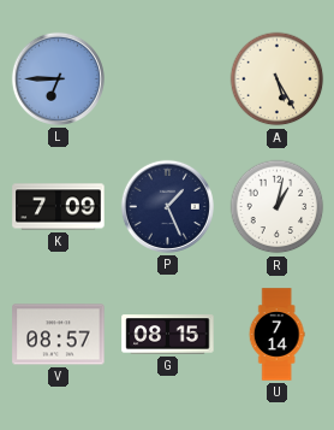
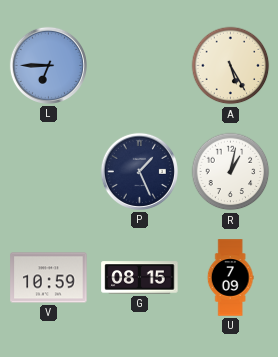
K: 7:09 -> none (59, 207)
V: 08:57 -> 10:59 (49, 278)
U: 7:14 -> 7:09 (230, 278)
